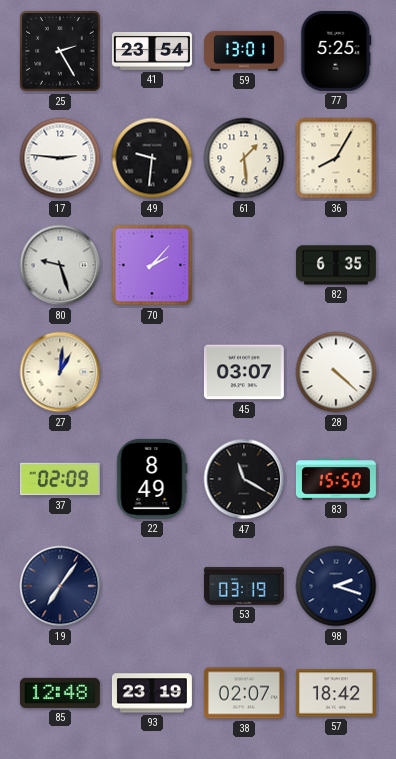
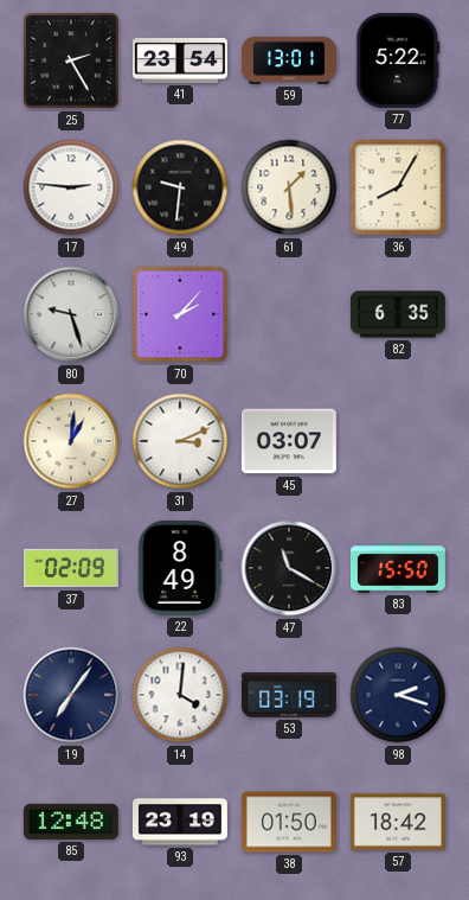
77: 5:25 -> 5:22 (398, 60)
31: none -> 3:11 (180, 441)
28: 4:22 -> none (336, 372)
14: none -> 4:01 (180, 695)
38: 02:07 -> 01:50 (289, 822)
